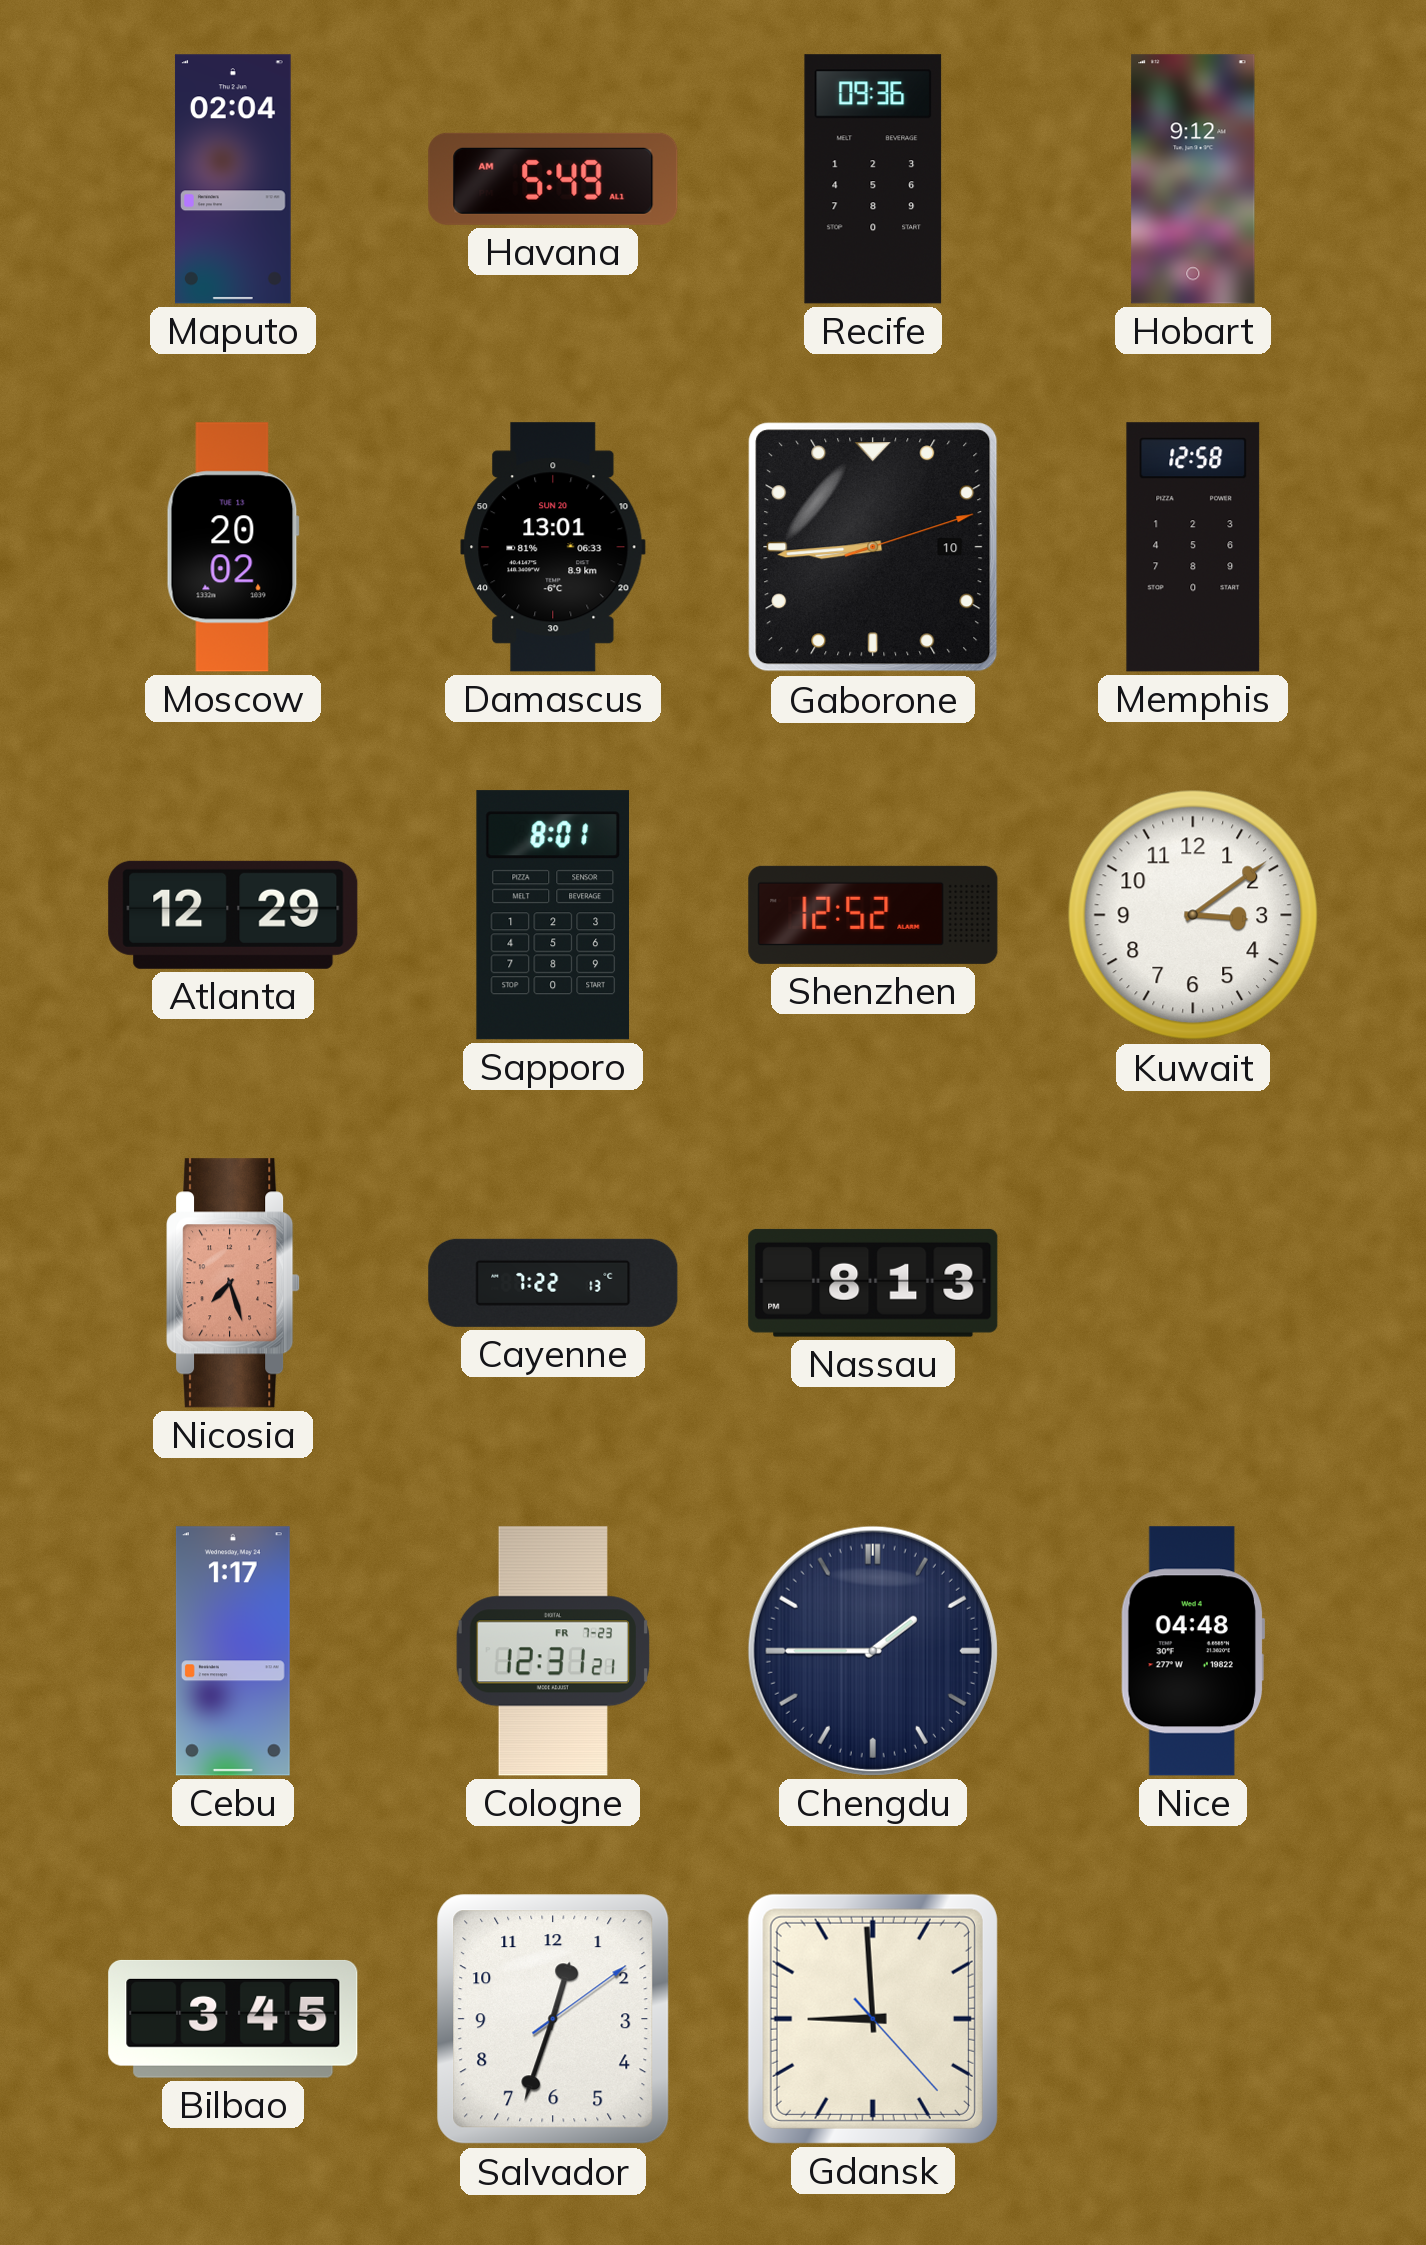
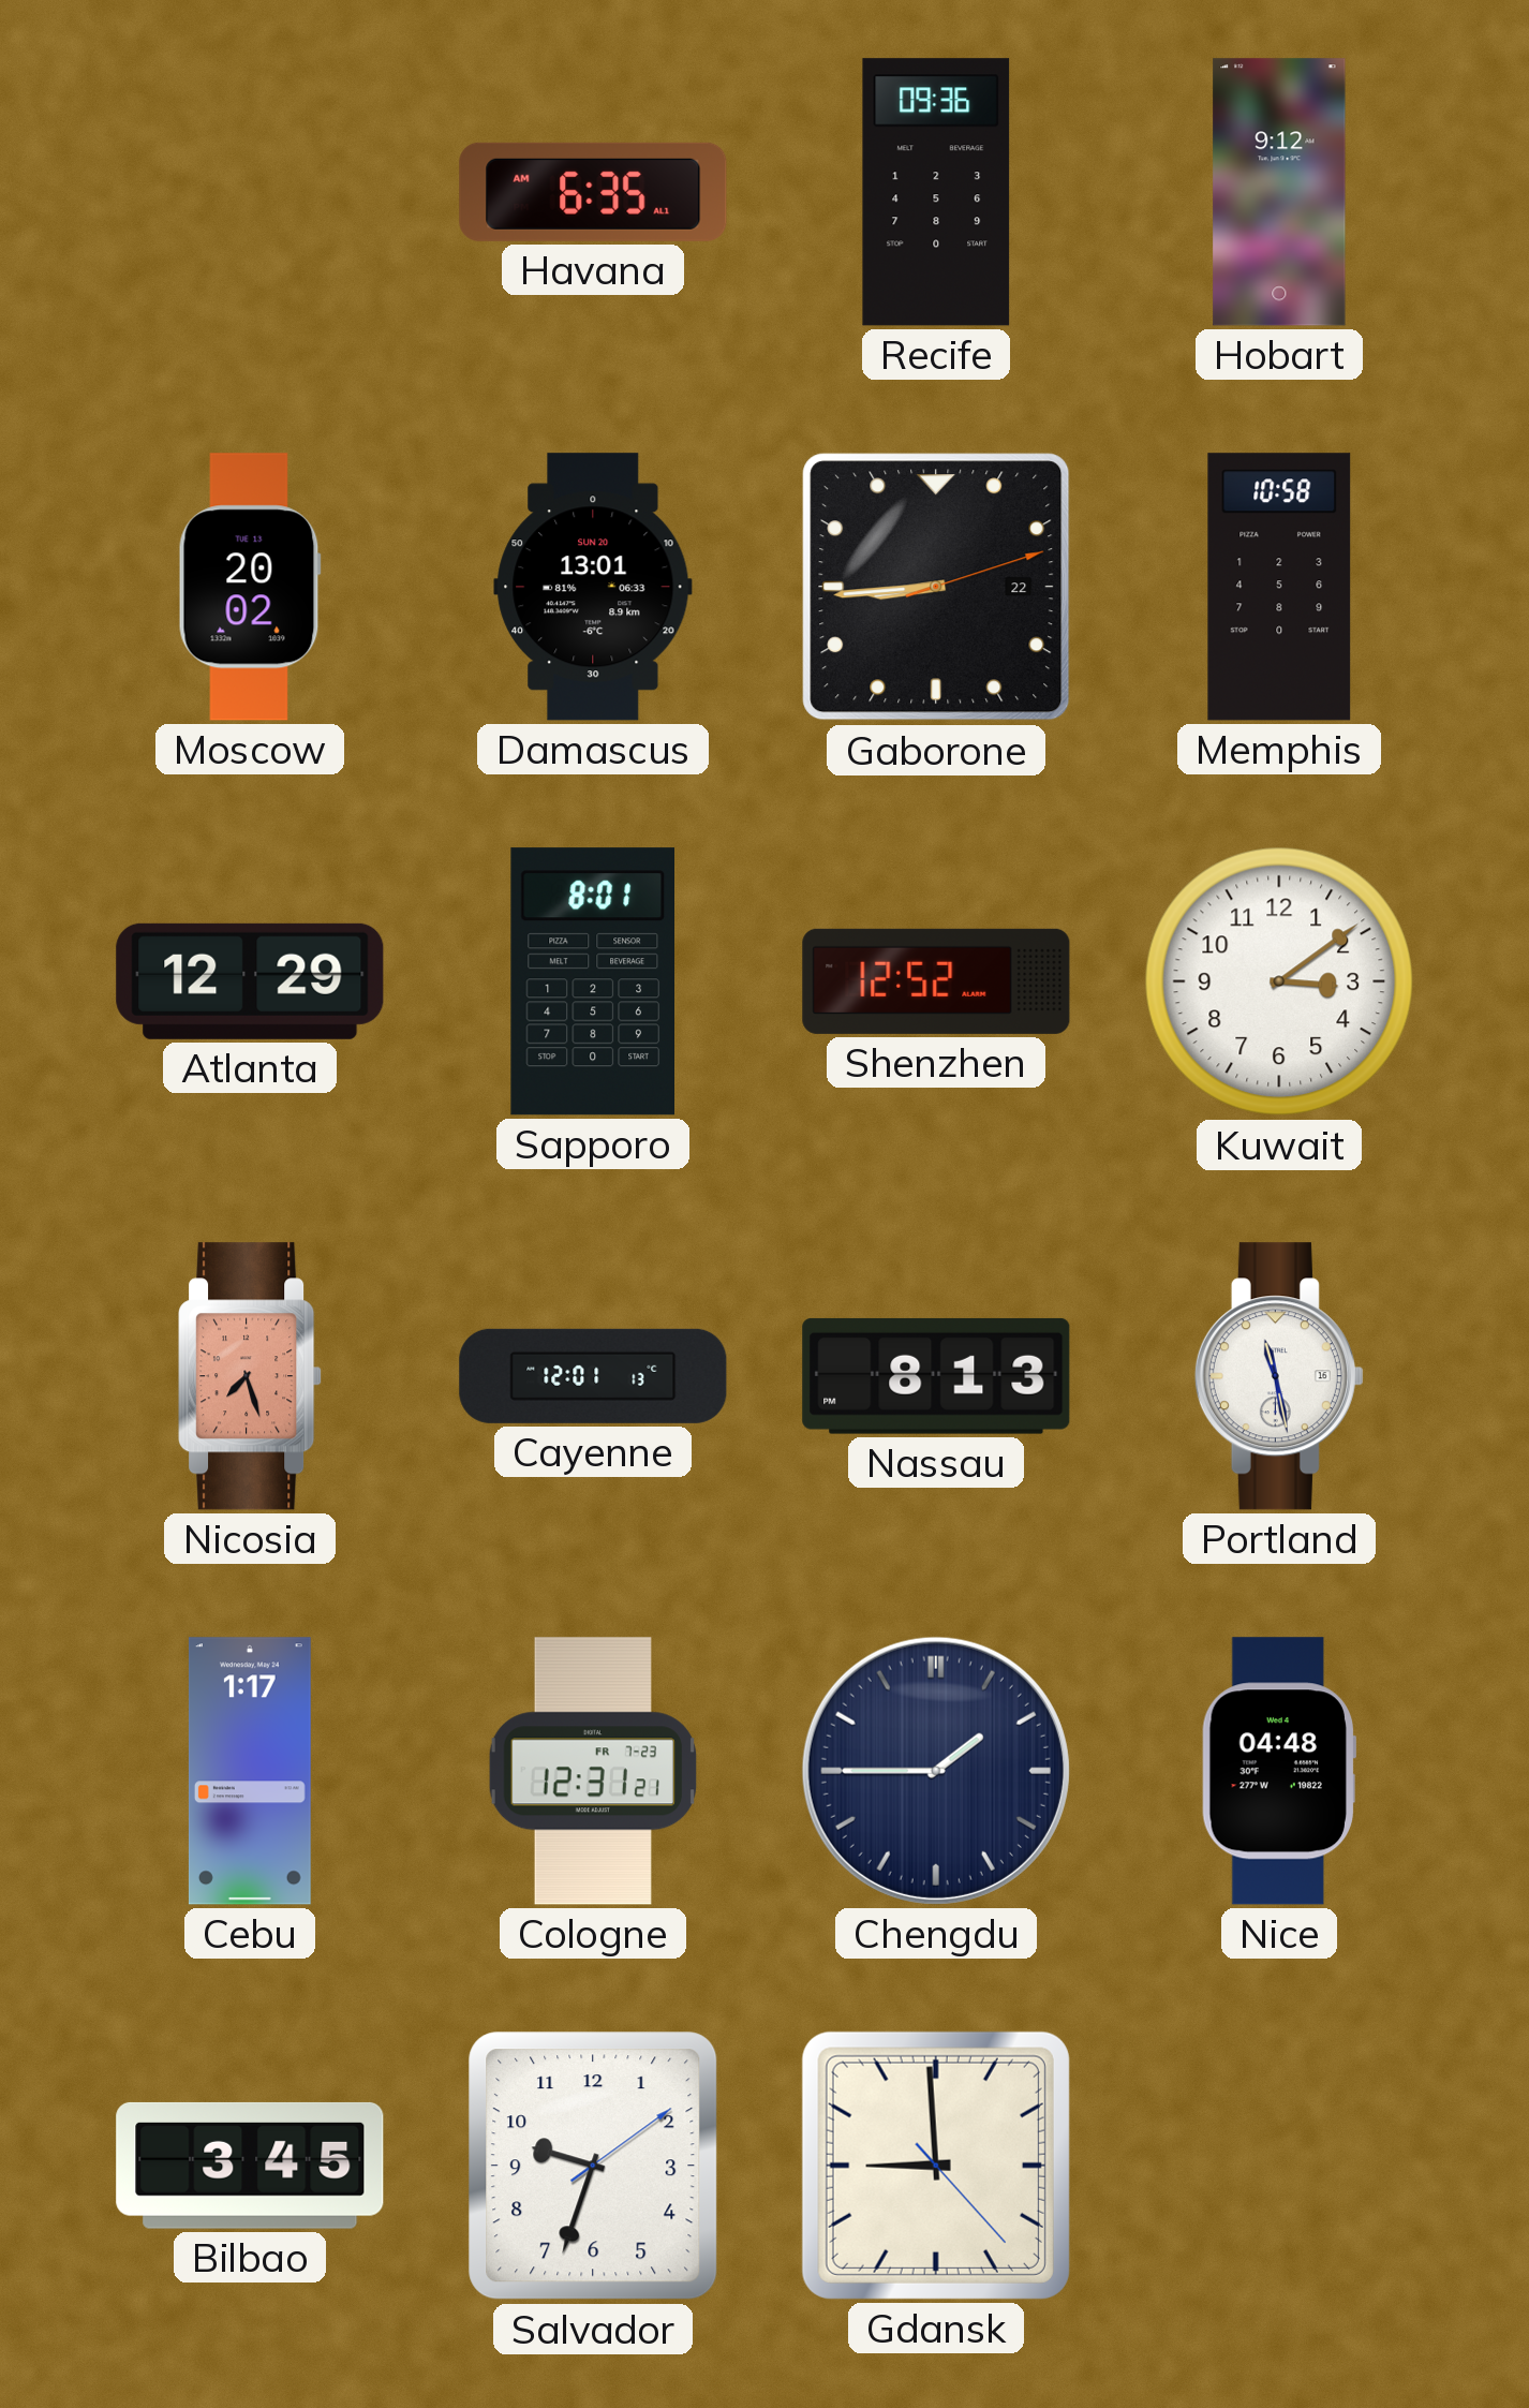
Maputo: 02:04 -> none (233, 179)
Havana: 5:49 -> 6:35 (593, 192)
Gaborone date: 10 -> 22 (936, 587)
Memphis: 12:58 -> 10:58 (1279, 587)
Cayenne: 7:22 -> 12:01 (593, 1376)
Portland: none -> 11:28 (1279, 1376)
Salvador: 12:33 -> 9:33 (593, 2166)
